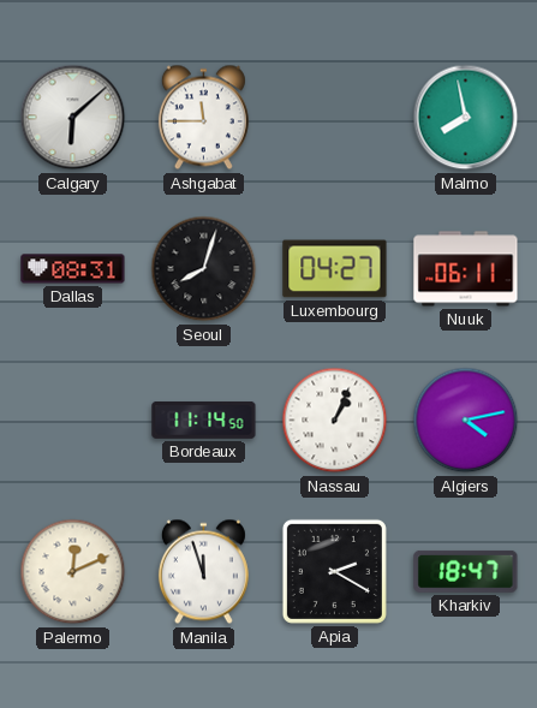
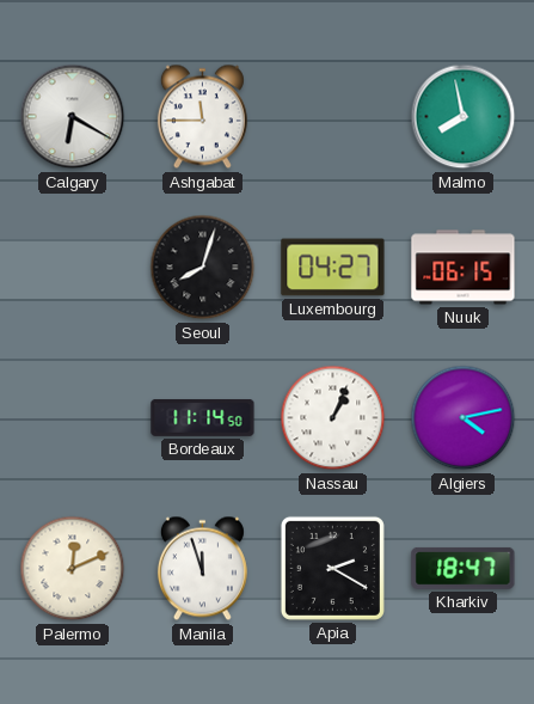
Calgary: 6:08 -> 6:20 (73, 117)
Dallas: 08:31 -> none (73, 269)
Nuuk: 06:11 -> 06:15 (464, 268)
